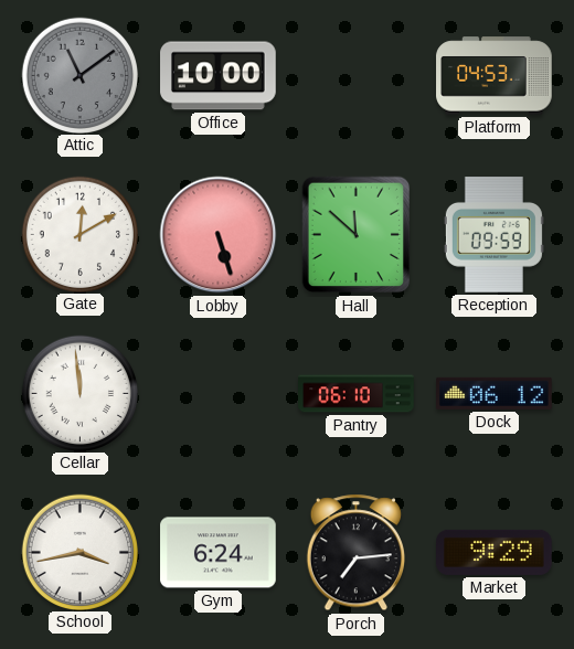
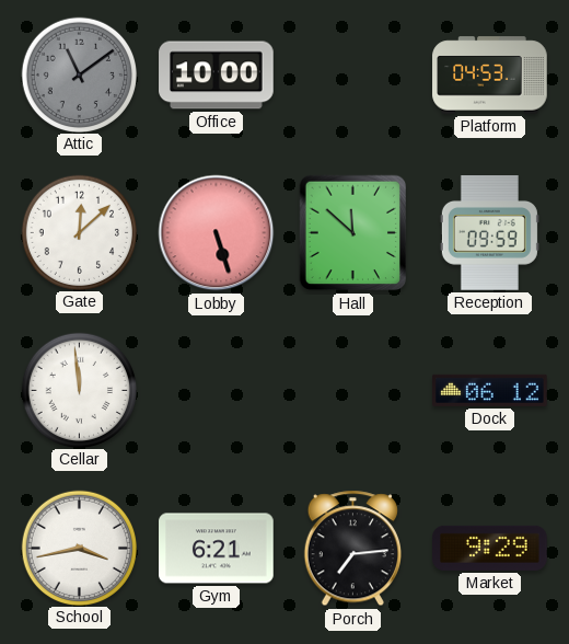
Gate: 12:10 -> 12:08 (79, 232)
Pantry: 06:10 -> none (357, 394)
Gym: 6:24 -> 6:21 (217, 549)
